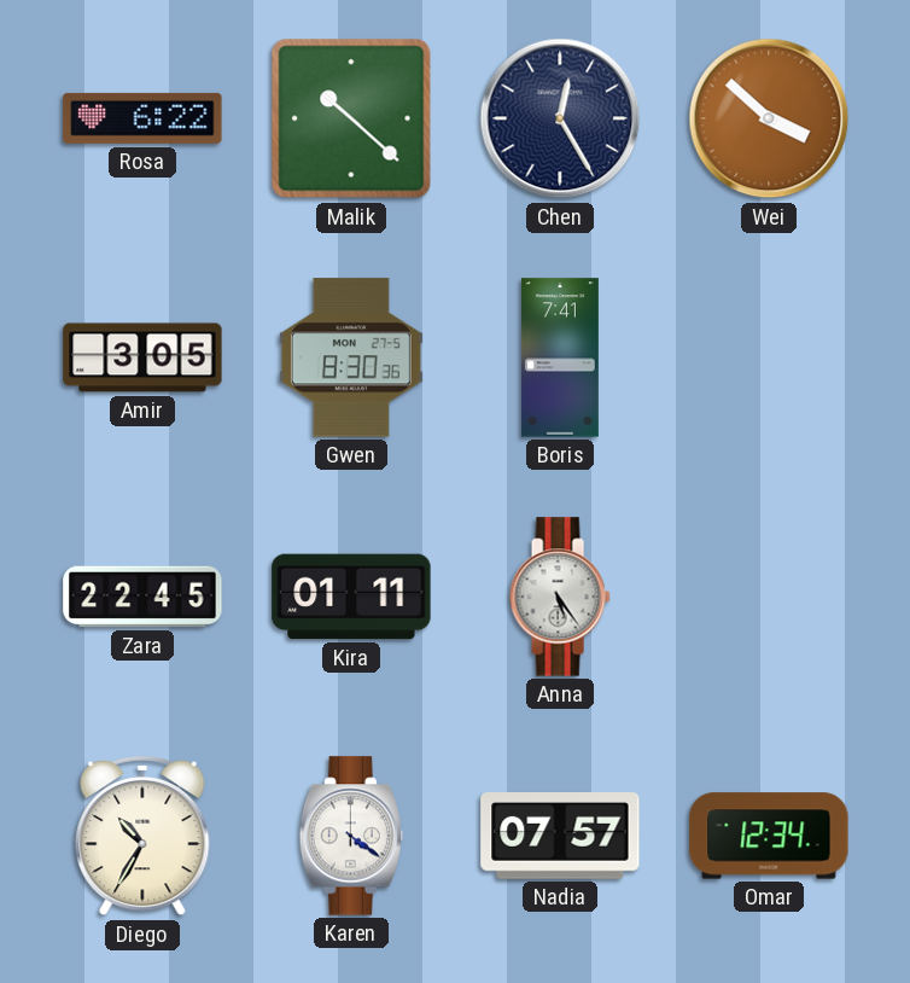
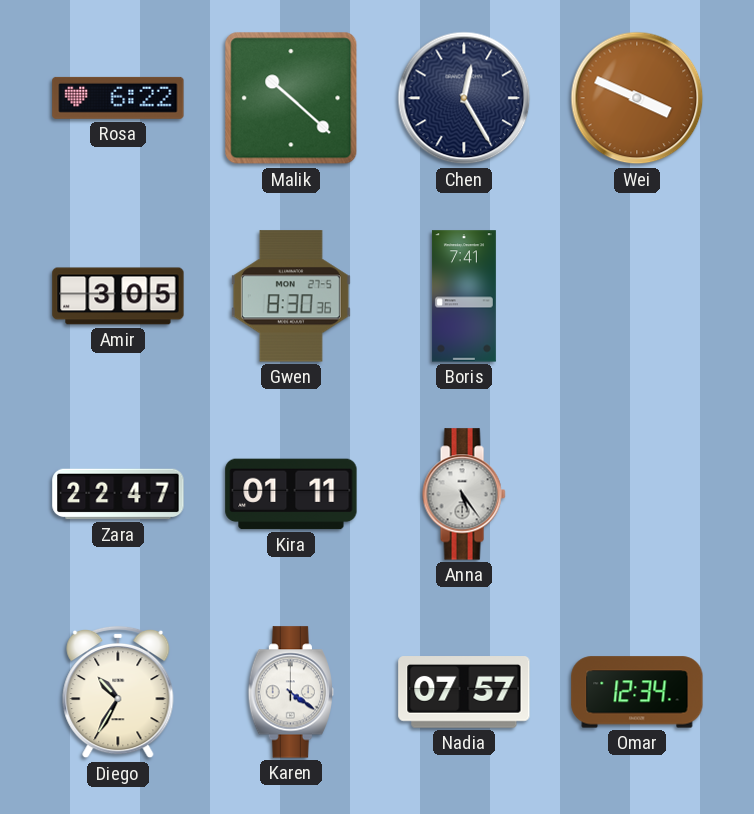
Wei: 3:52 -> 3:49 (637, 98)
Zara: 22:45 -> 22:47 (118, 494)
